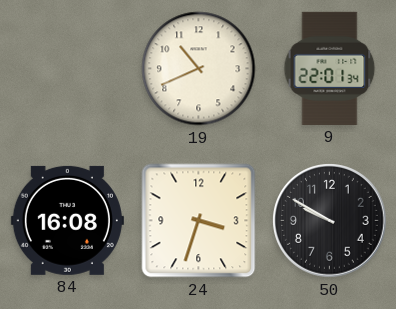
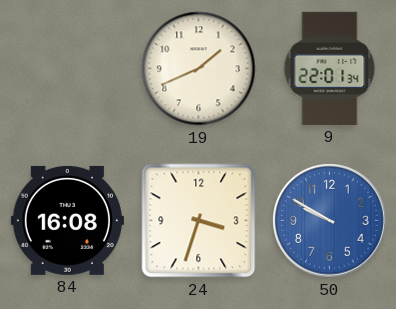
19: 10:41 -> 1:41 (199, 69)
50 dial: black -> blue (330, 221)
